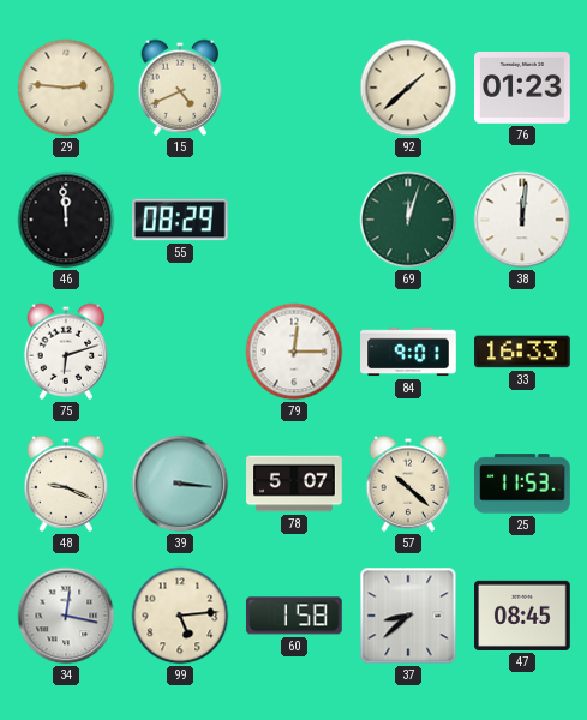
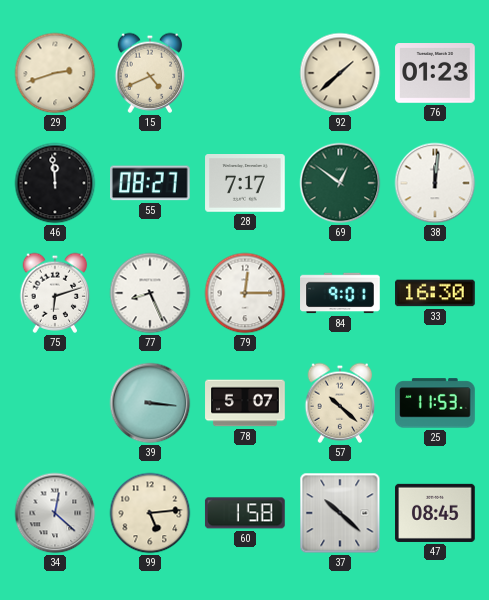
29: 2:46 -> 2:42 (55, 73)
55: 08:29 -> 08:27 (151, 183)
28: none -> 7:17 (245, 183)
69: 12:03 -> 12:51 (340, 183)
77: none -> 8:26 (150, 293)
33: 16:33 -> 16:30 (435, 293)
48: 9:19 -> none (66, 484)
34: 12:17 -> 12:22 (55, 513)
37: 8:38 -> 10:22 (340, 513)
